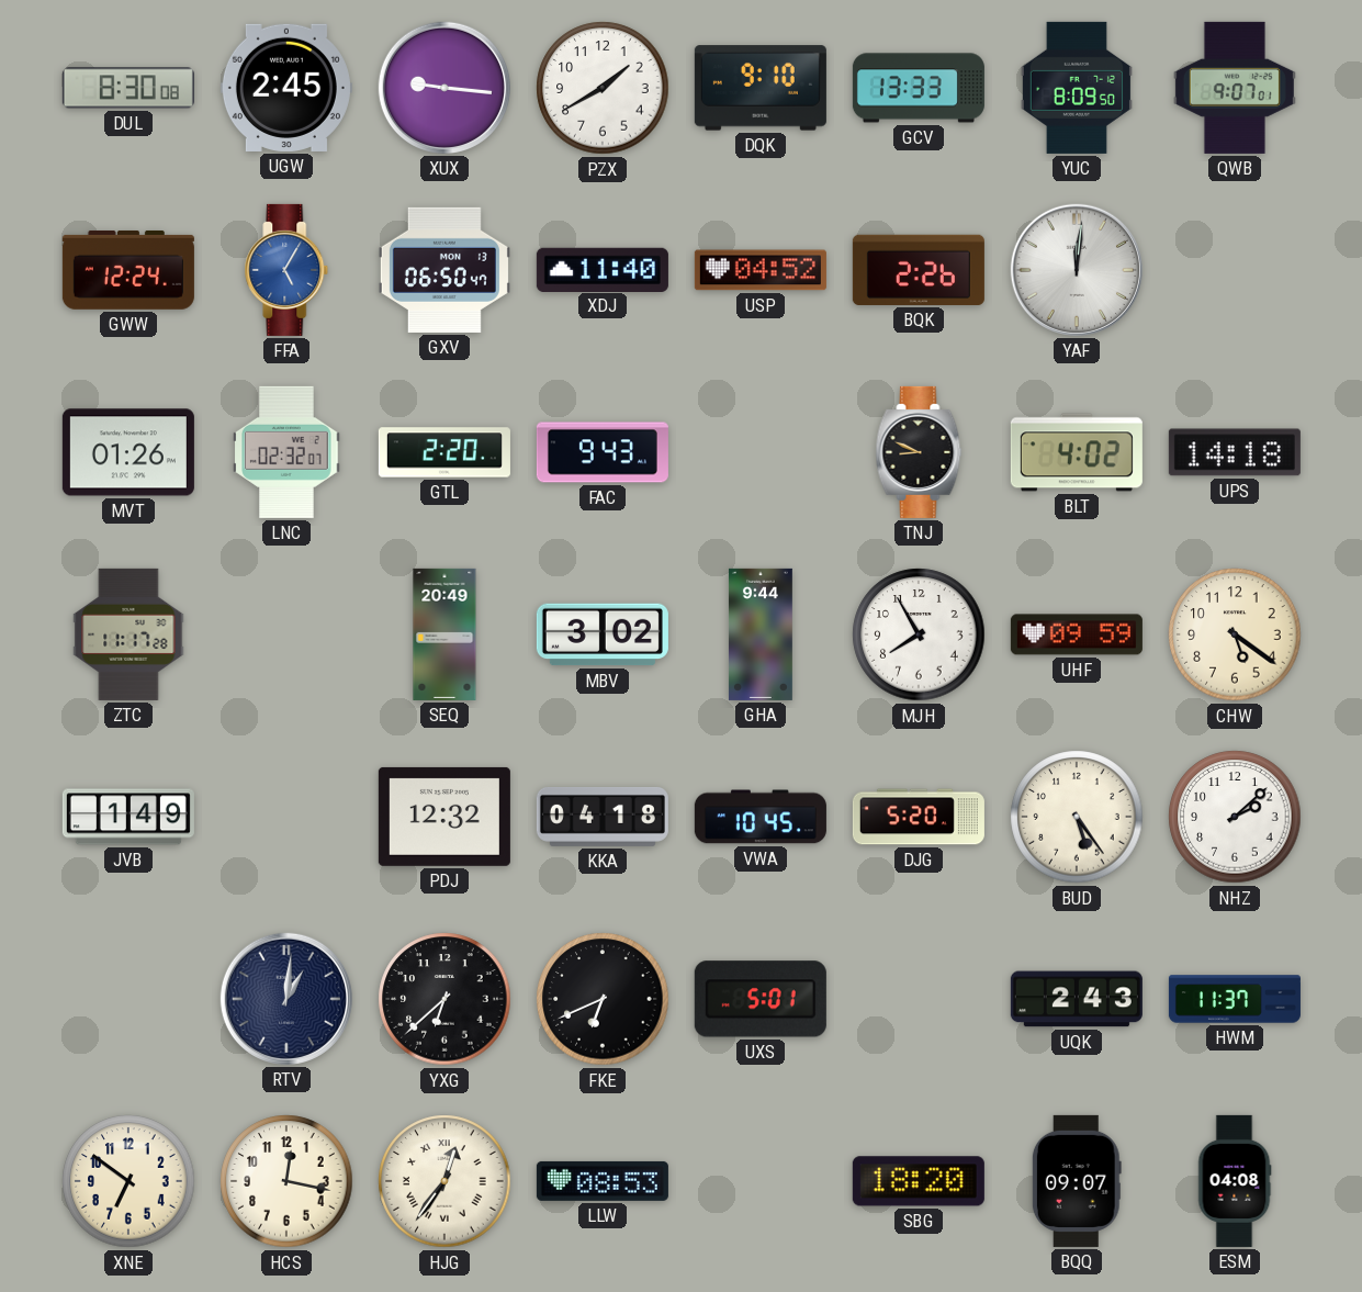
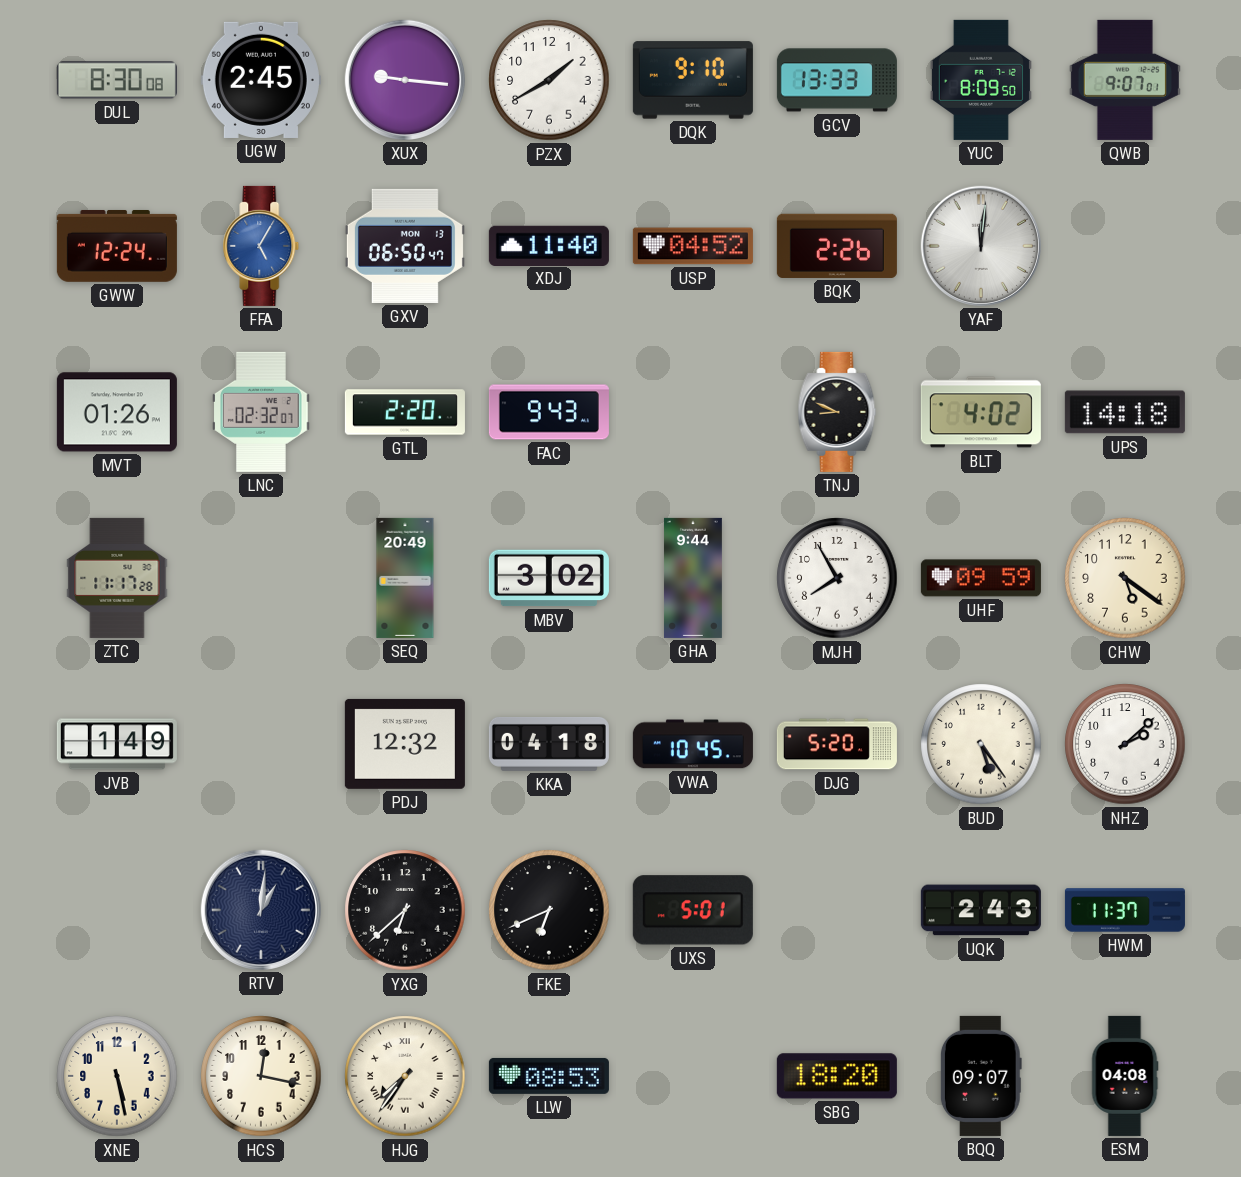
XNE: 6:51 -> 5:28 (117, 1076)
HJG: 12:36 -> 7:36 (405, 1076)
